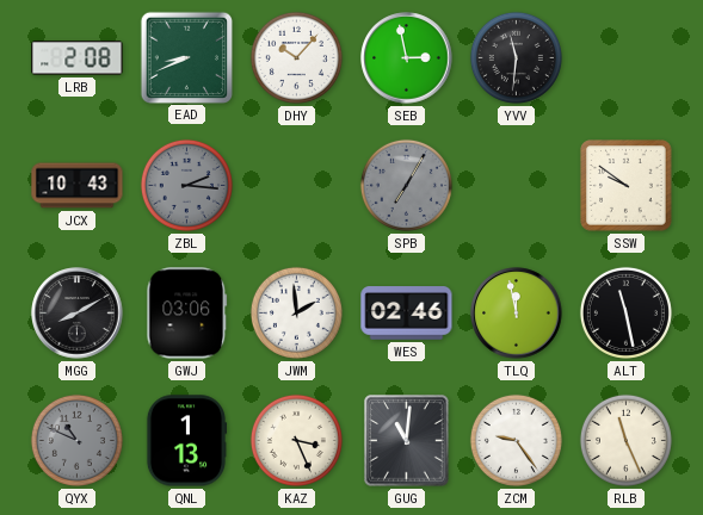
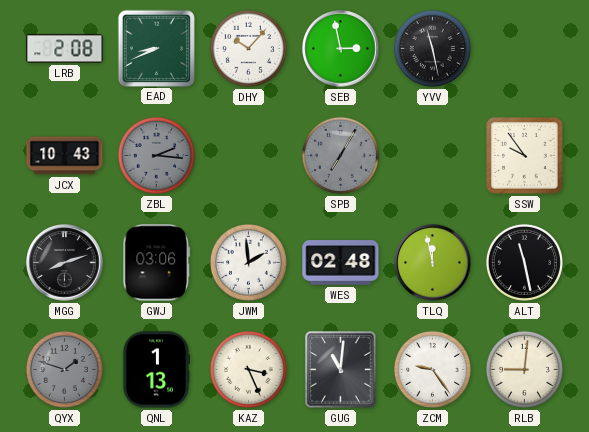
YVV: 11:31 -> 11:28 (432, 48)
SSW: 9:51 -> 9:54 (525, 156)
MGG: 8:10 -> 8:12 (65, 263)
WES: 02:46 -> 02:48 (341, 263)
QYX: 10:49 -> 1:48 (64, 369)
RLB: 11:26 -> 9:01 (524, 369)
